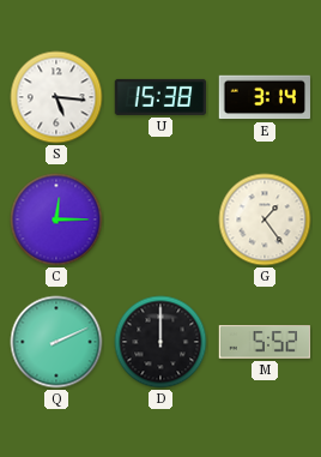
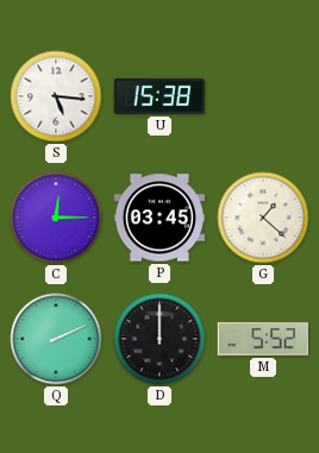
E: 3:14 -> none (264, 97)
P: none -> 03:45 (159, 218)
G: 1:24 -> 1:22 (263, 218)
